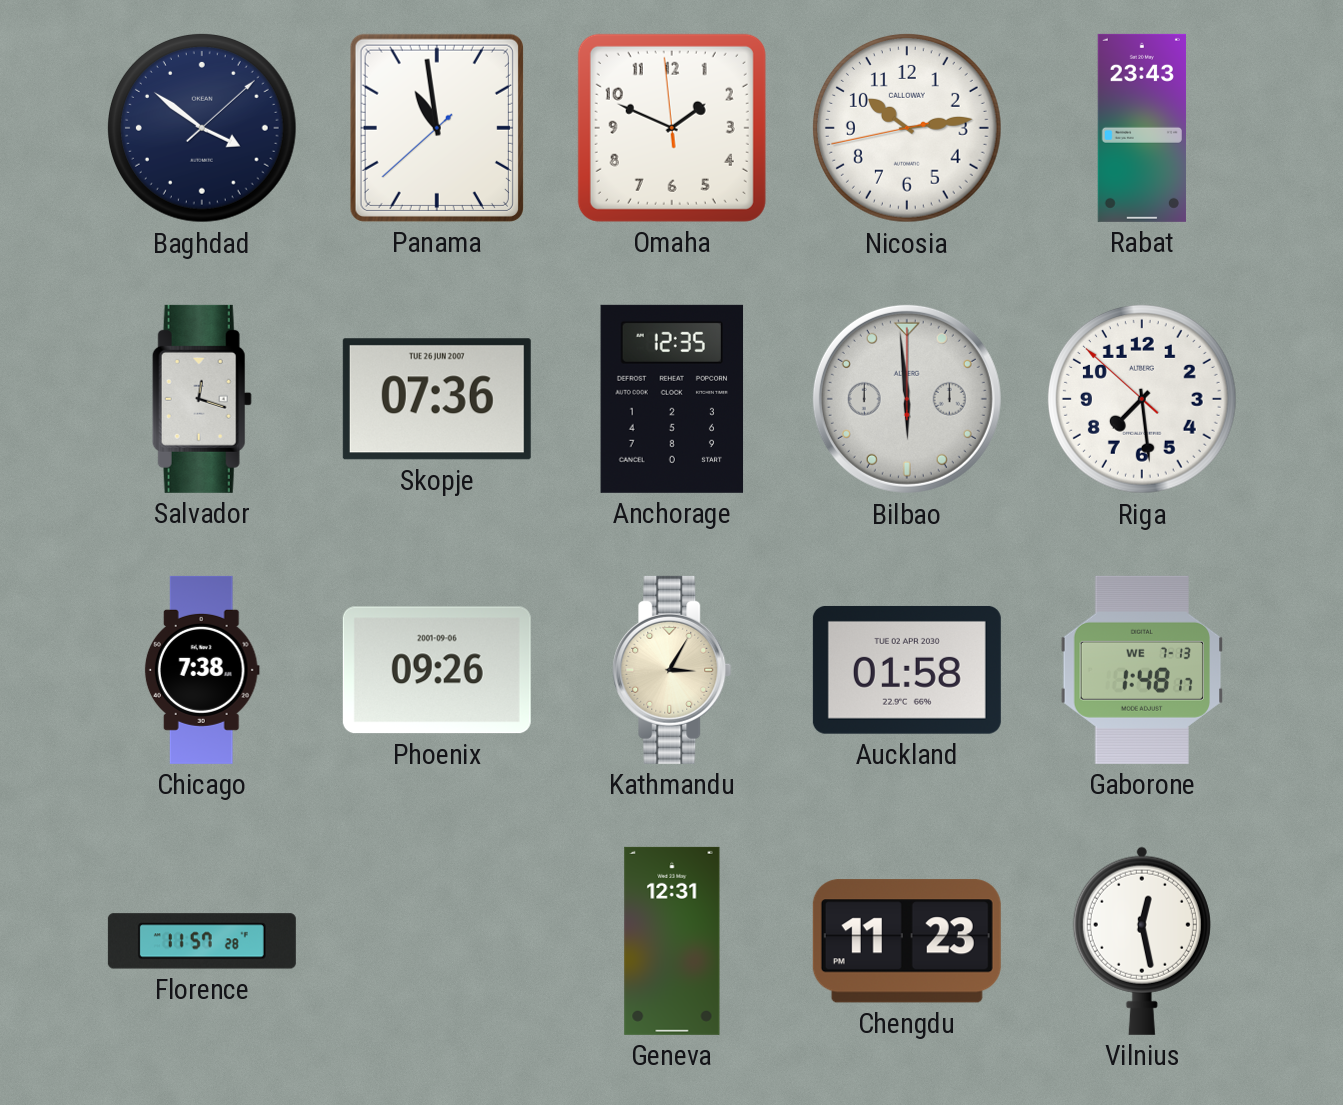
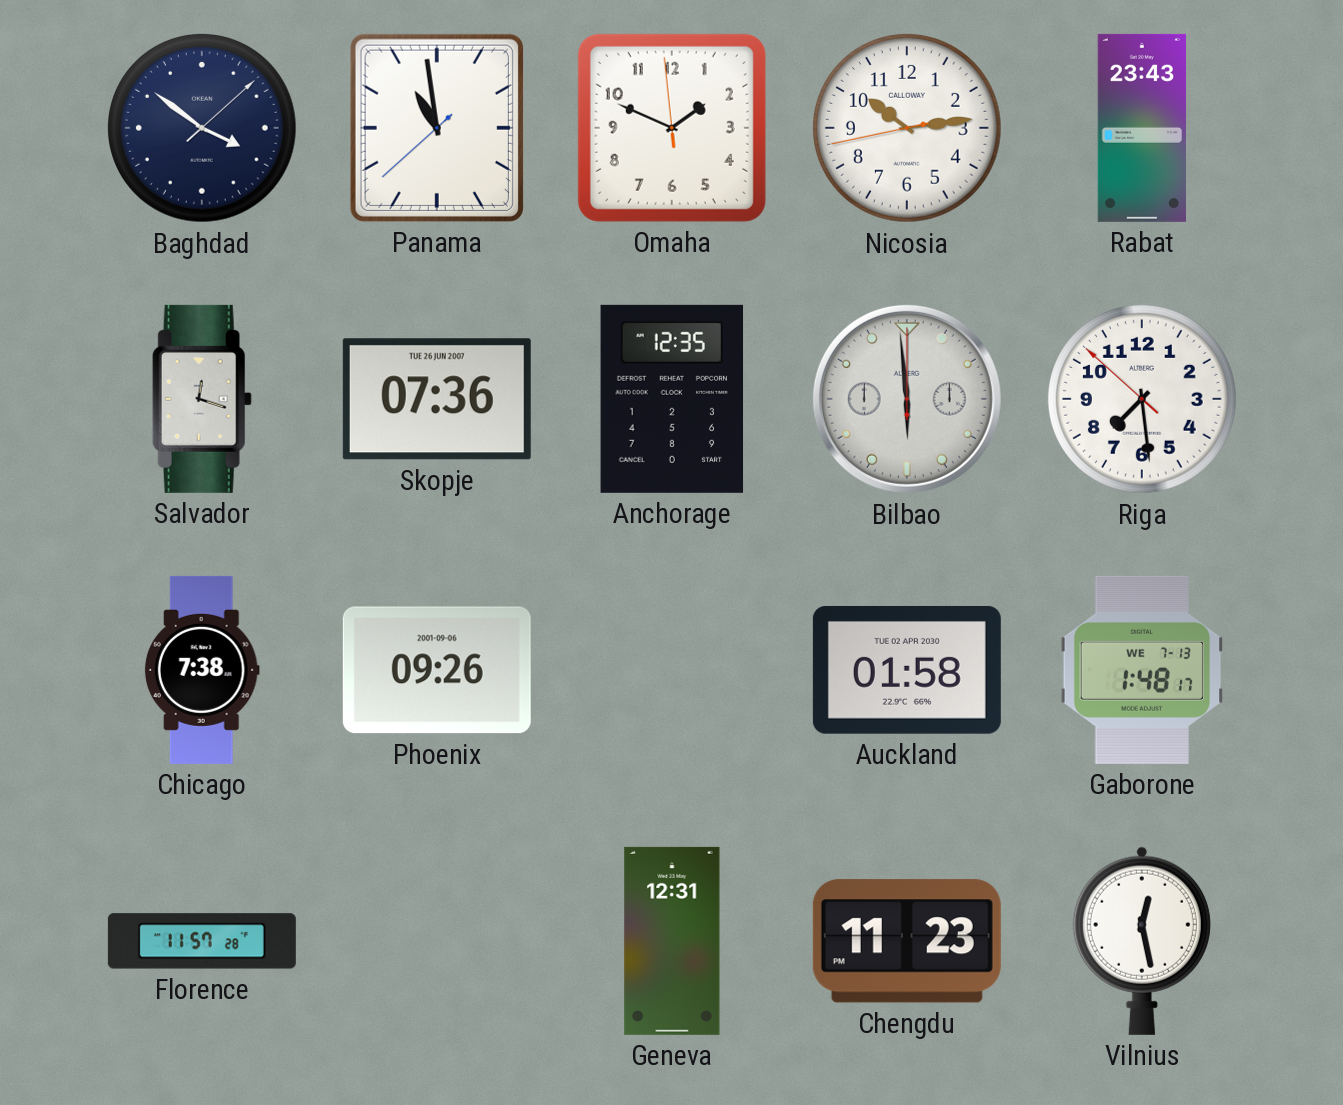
Kathmandu: 3:05 -> none (672, 670)
